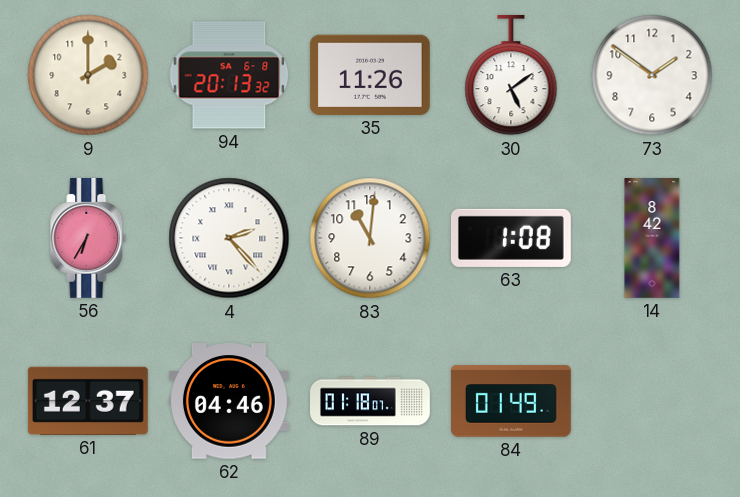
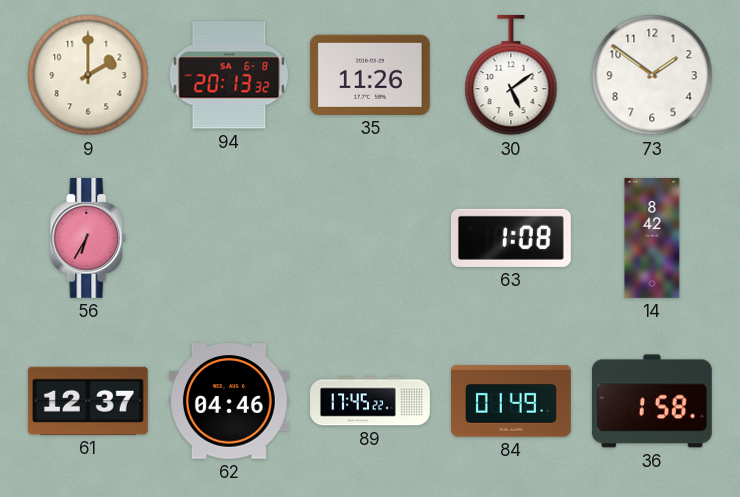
4: 2:23 -> none (229, 238)
83: 11:01 -> none (370, 238)
89: 01:18 -> 17:45 (371, 401)
36: none -> 1:58 (653, 401)
